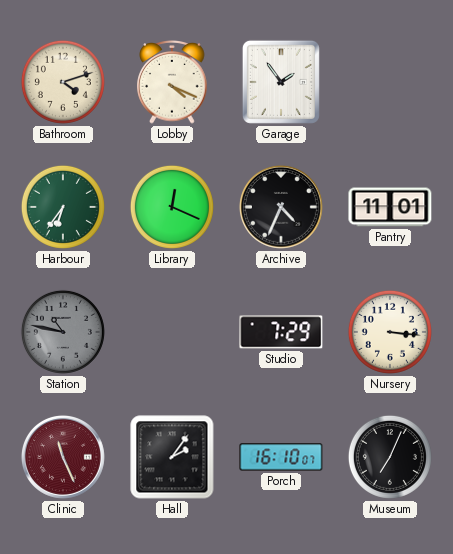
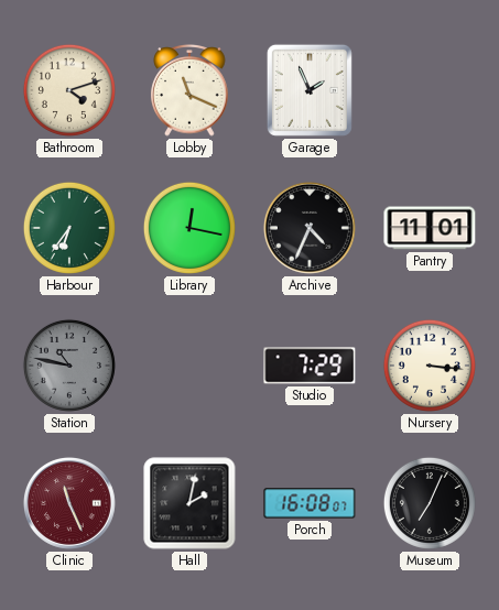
Lobby: 4:19 -> 11:19 (189, 91)
Garage: 1:54 -> 1:56 (310, 90)
Library: 12:19 -> 12:17 (189, 228)
Hall: 2:06 -> 2:02 (189, 503)
Porch: 16:10 -> 16:08 (310, 503)
